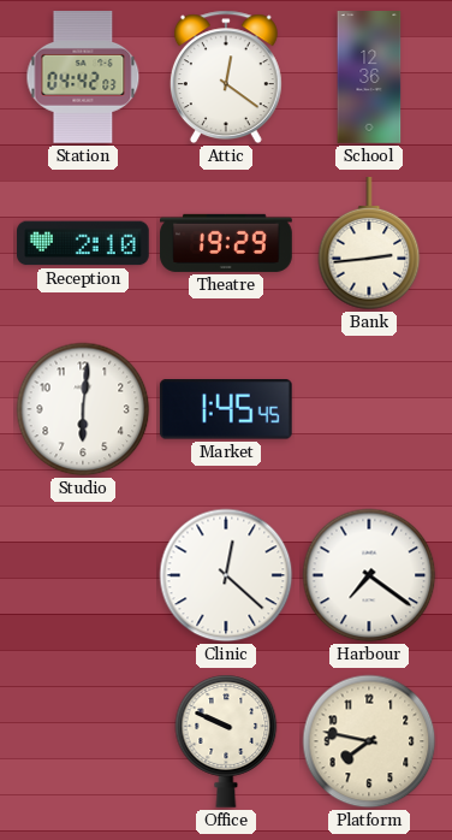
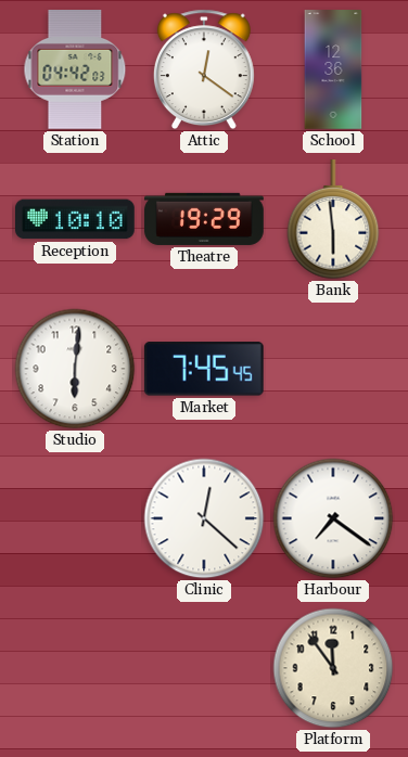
Reception: 2:10 -> 10:10 (76, 219)
Bank: 2:44 -> 5:59 (333, 220)
Market: 1:45 -> 7:45 (204, 369)
Office: 9:49 -> none (226, 741)
Platform: 7:47 -> 11:54 (333, 668)
